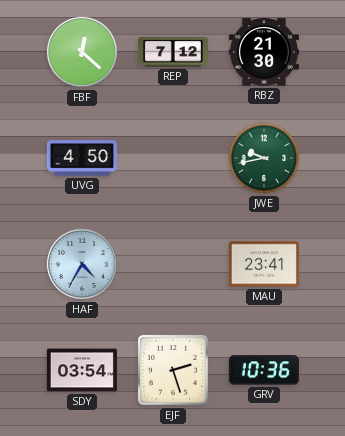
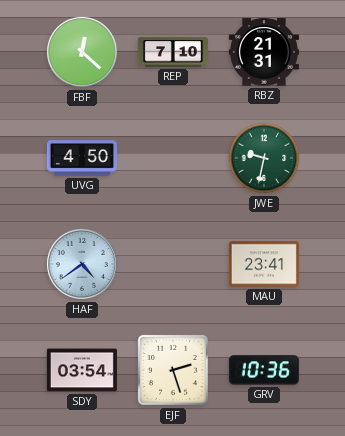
REP: 7:12 -> 7:10 (173, 52)
RBZ: 21:30 -> 21:31 (264, 52)
JWE: 9:43 -> 9:32 (264, 158)
HAF: 4:35 -> 4:39 (82, 264)
